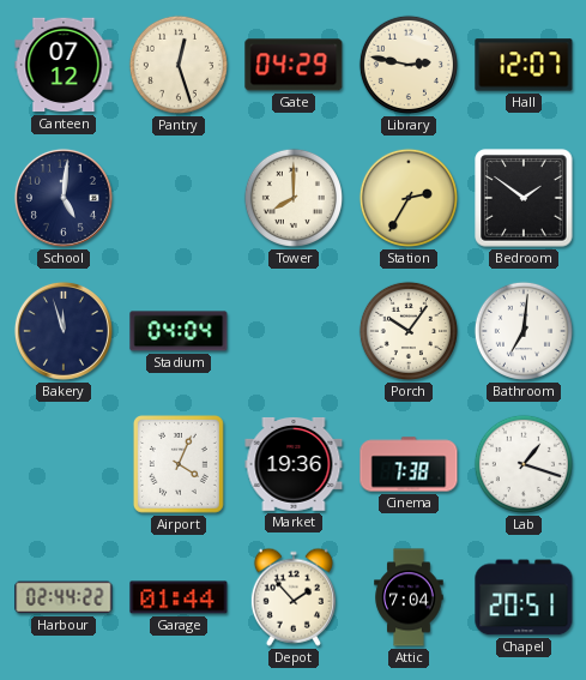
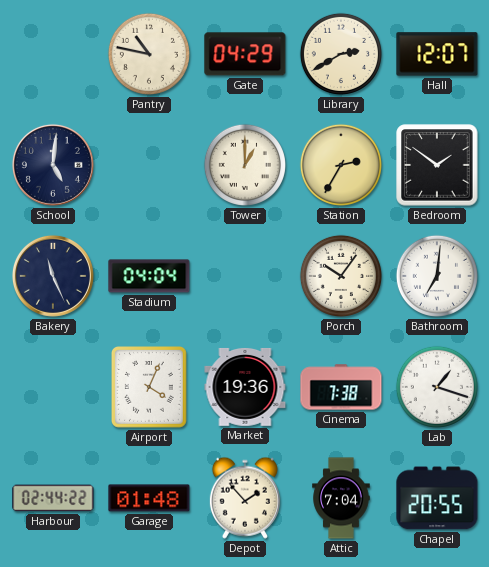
Canteen: 07:12 -> none (64, 65)
Pantry: 12:27 -> 10:47 (149, 54)
Library: 2:47 -> 2:40 (341, 54)
Tower: 8:00 -> 1:00 (245, 165)
Bakery: 11:57 -> 11:26 (53, 276)
Garage: 01:44 -> 01:48 (149, 498)
Chapel: 20:51 -> 20:55 (437, 498)
